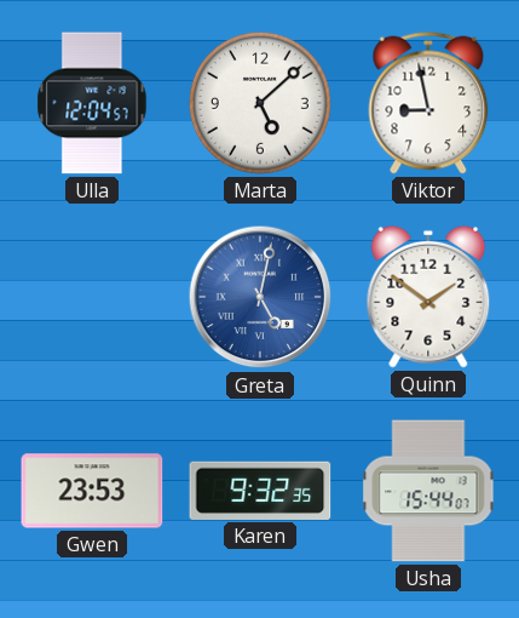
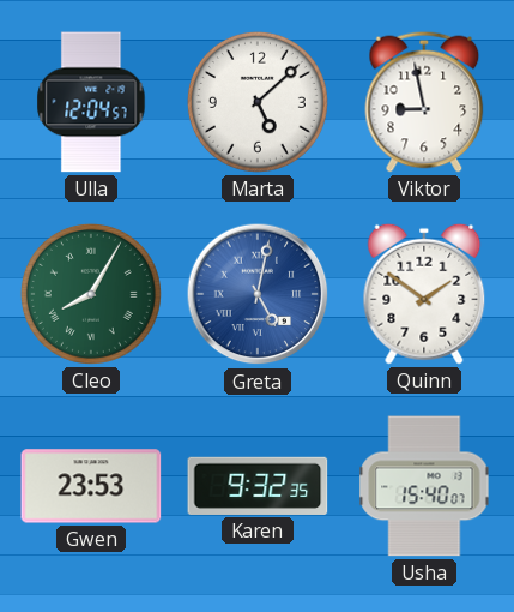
Cleo: none -> 8:05 (91, 294)
Usha: 15:44 -> 15:40 (424, 486)
